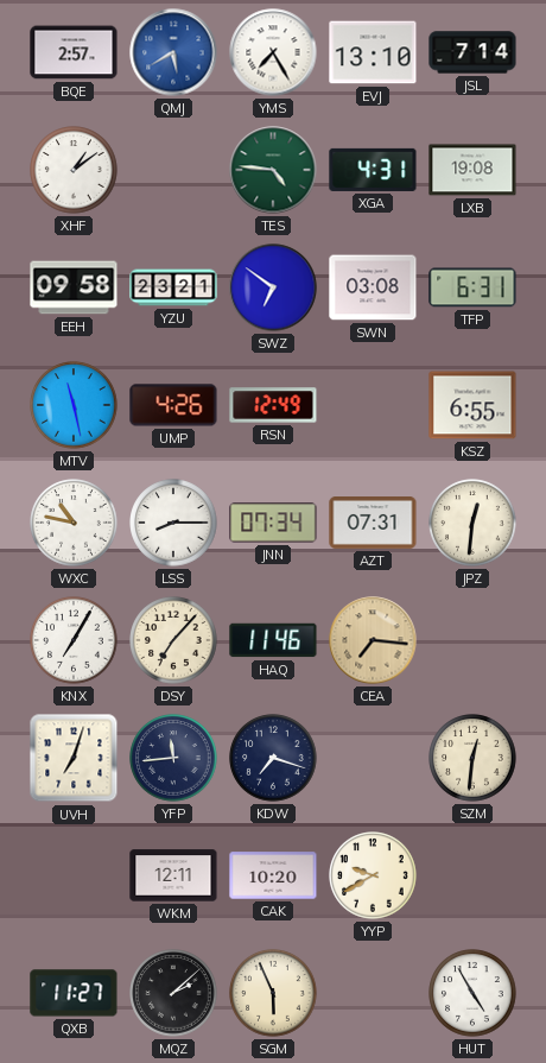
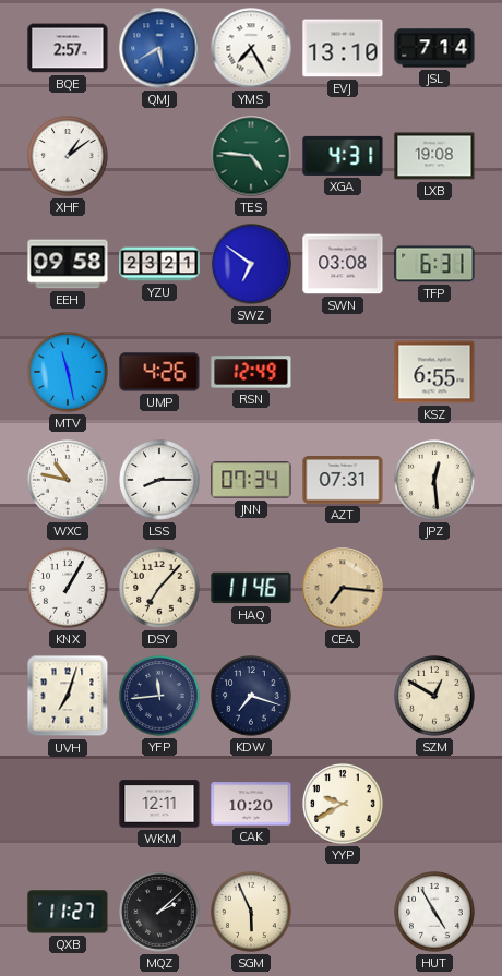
JPZ: 12:31 -> 12:29 (434, 480)
KNX: 7:05 -> 1:05 (68, 588)
SZM: 12:31 -> 12:50 (434, 696)
